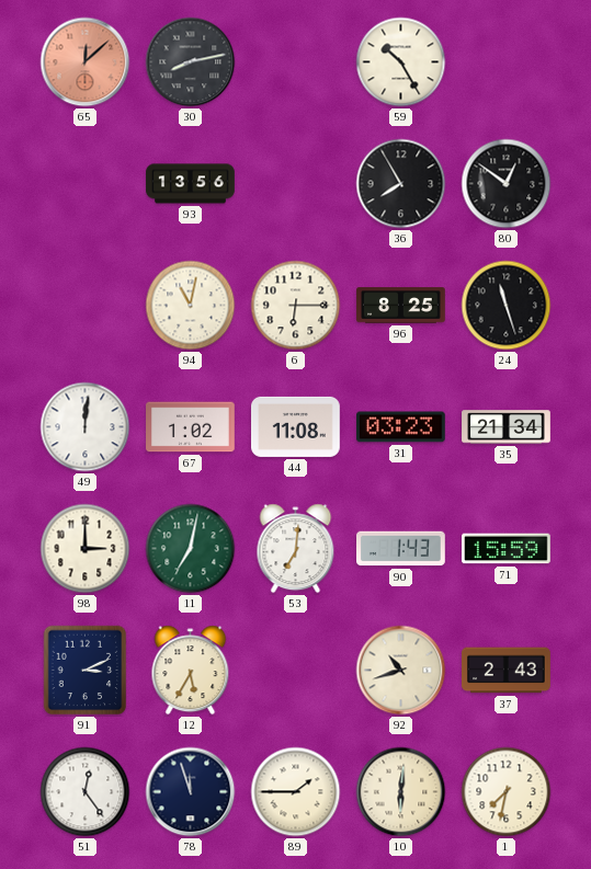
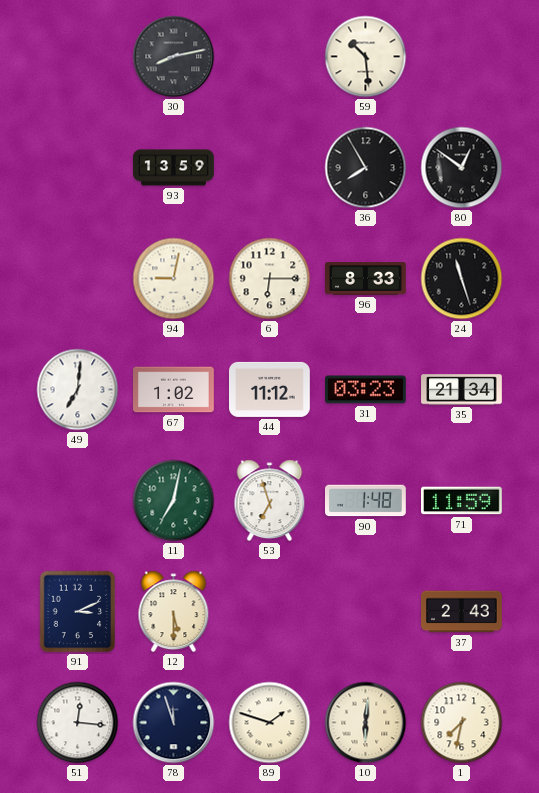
65: 12:08 -> none (86, 62)
59: 10:25 -> 10:29 (366, 57)
93: 13:56 -> 13:59 (174, 168)
94: 11:02 -> 9:02 (174, 279)
96: 8:25 -> 8:33 (366, 279)
49: 12:01 -> 7:01 (78, 390)
44: 11:08 -> 11:12 (270, 389)
98: 3:00 -> none (86, 549)
53: 7:01 -> 6:57 (270, 501)
90: 1:43 -> 1:48 (366, 501)
71: 15:59 -> 11:59 (462, 501)
12: 5:35 -> 5:30 (174, 612)
92: 10:42 -> none (401, 671)
51: 12:24 -> 12:16 (78, 723)
89: 1:45 -> 1:48 (270, 723)
